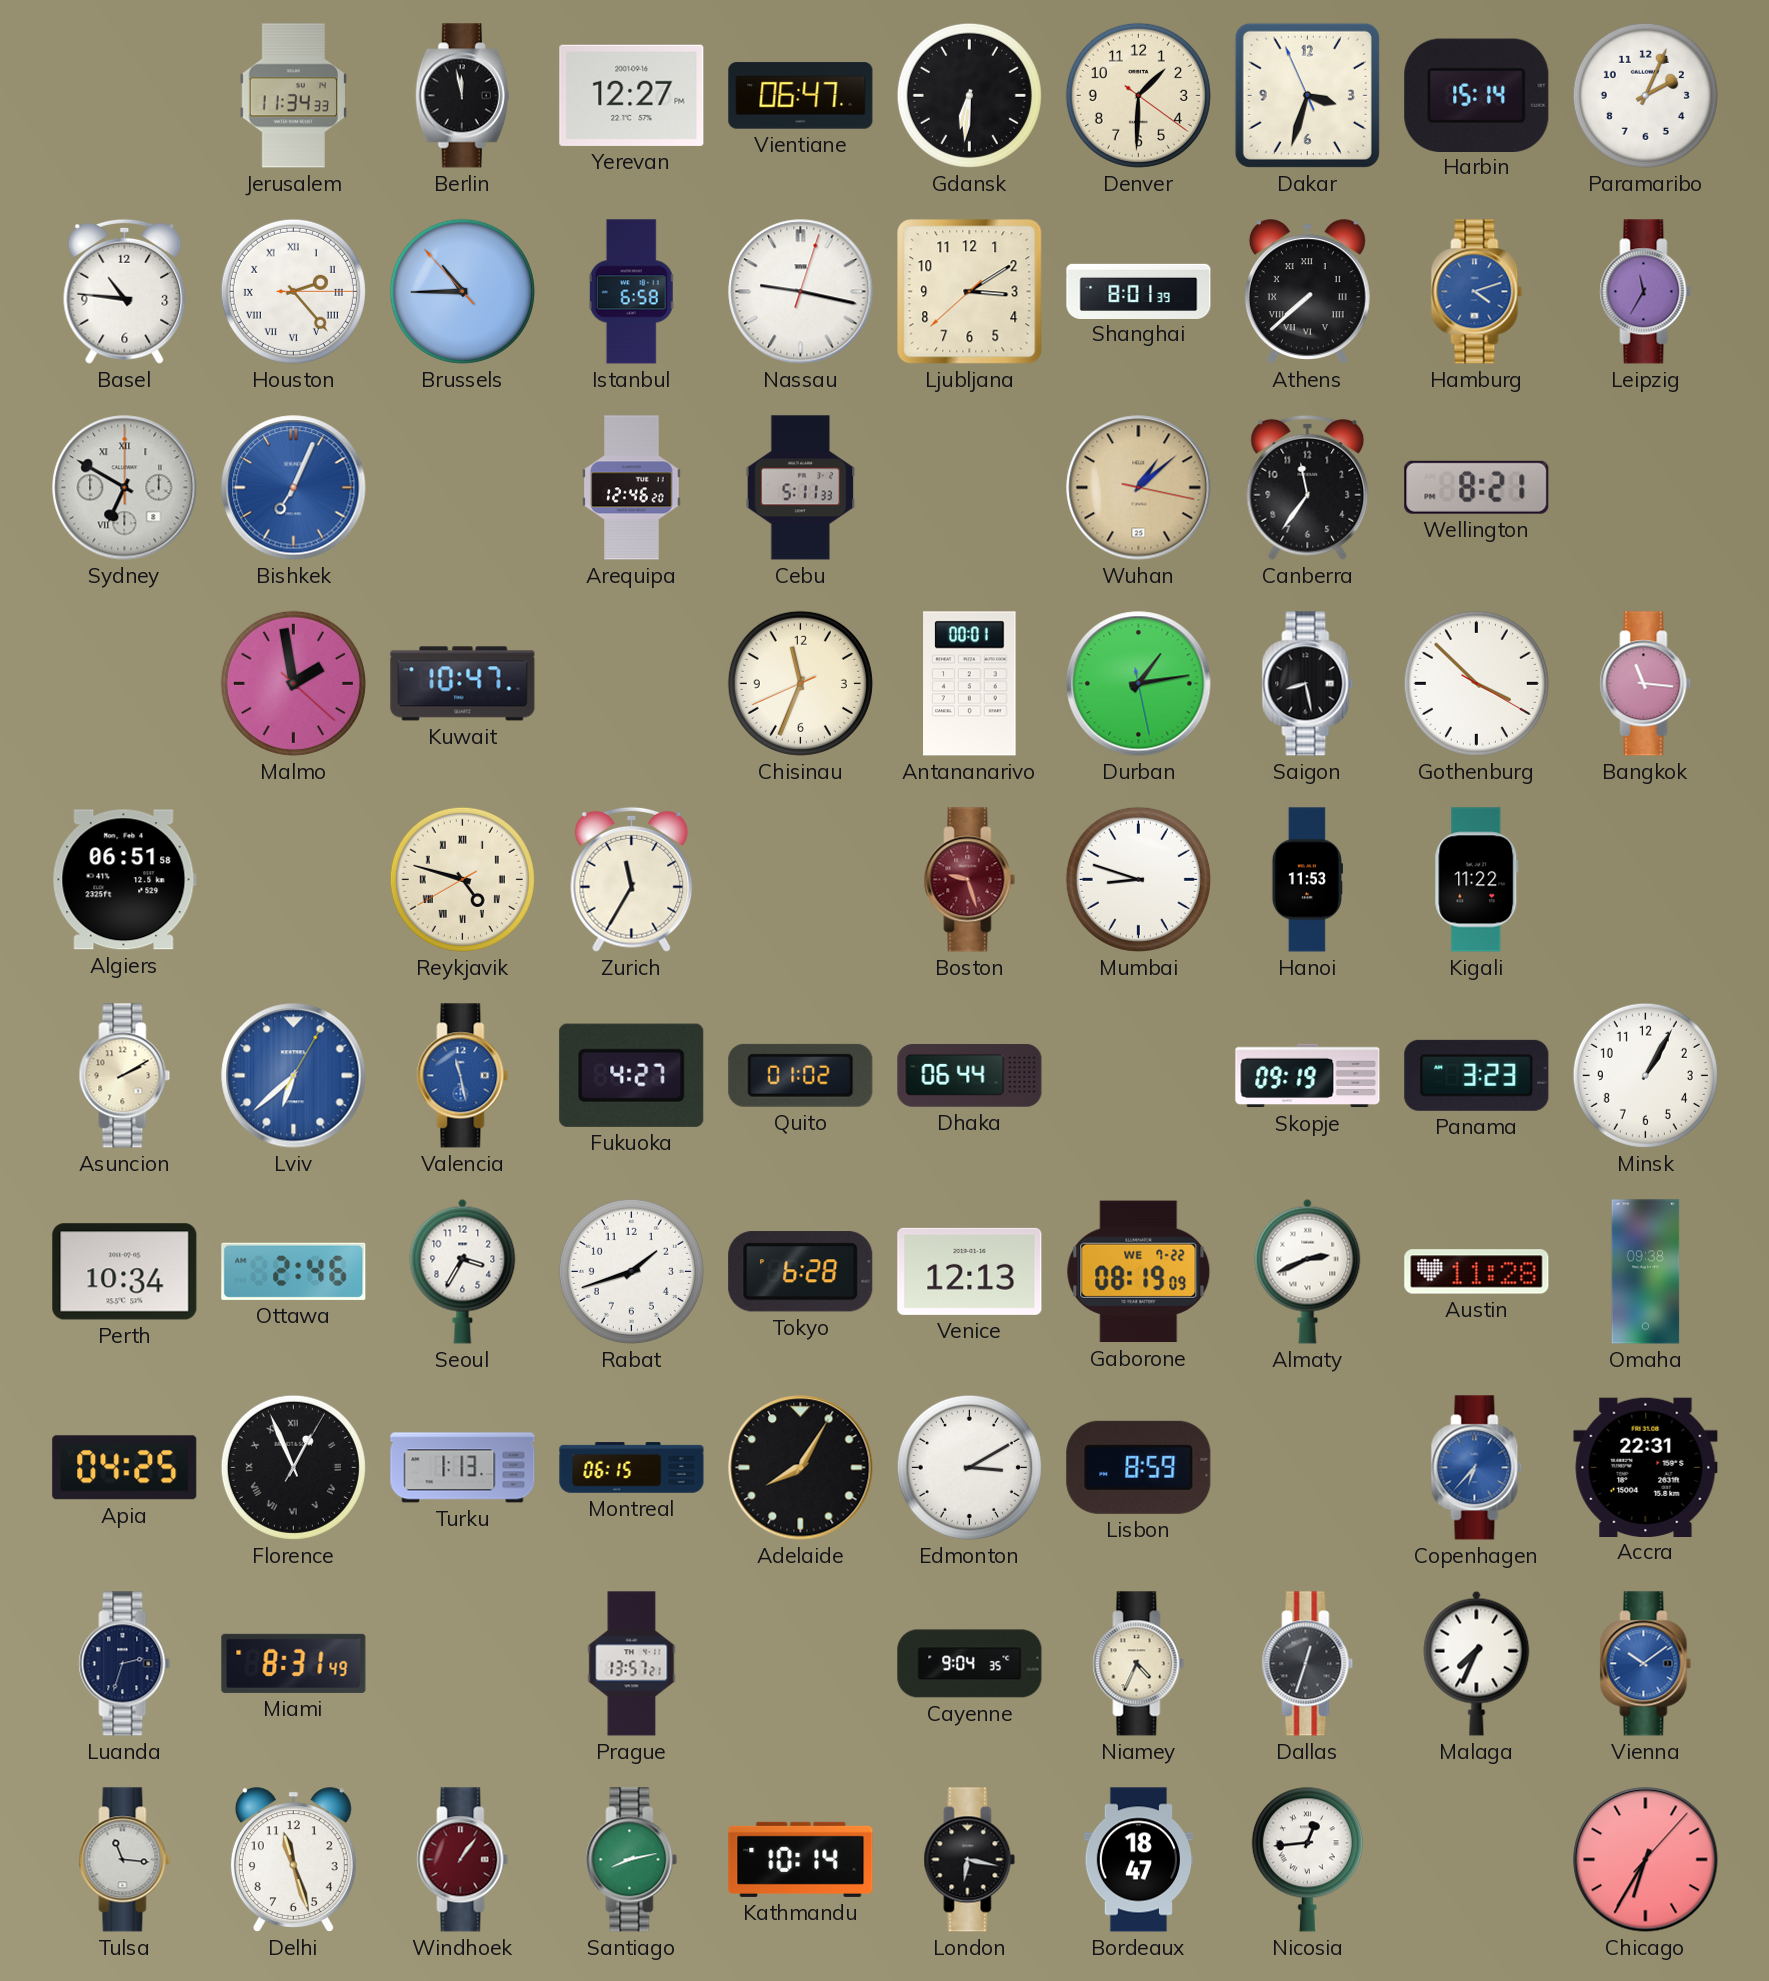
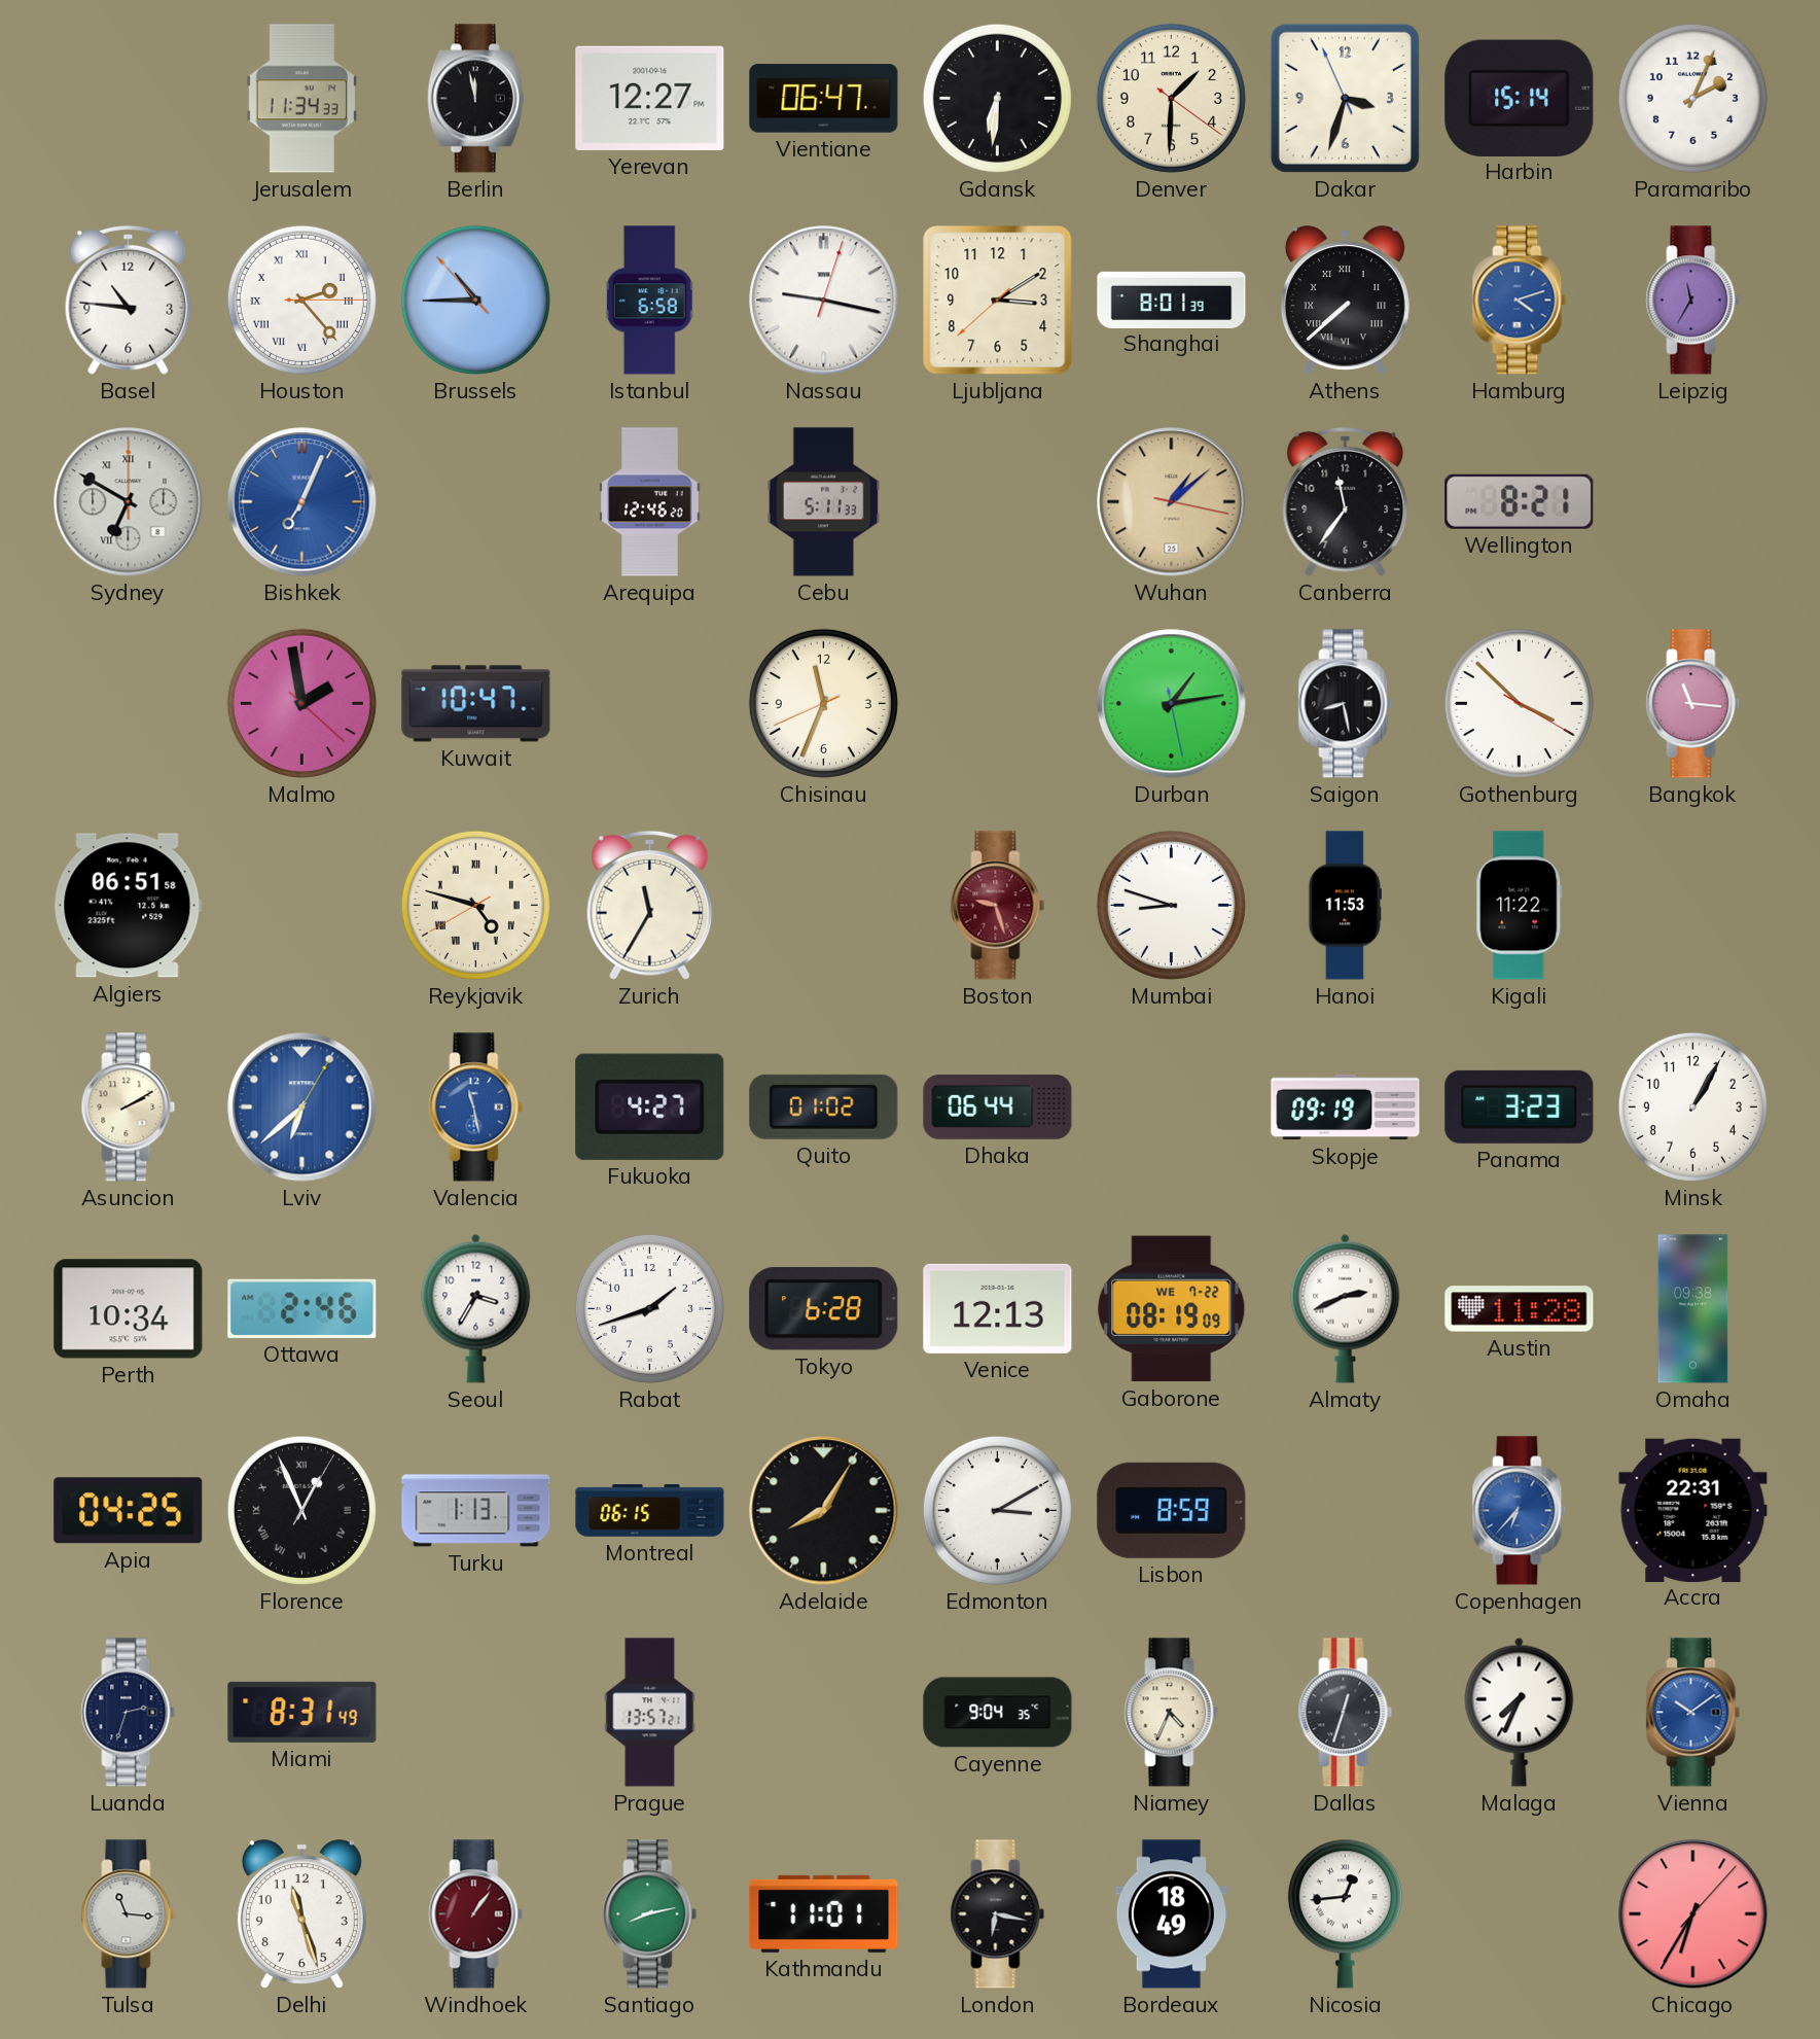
Antananarivo: 00:01 -> none (970, 684)
Kathmandu: 10:14 -> 11:01 (824, 1913)
Bordeaux: 18:47 -> 18:49 (1171, 1914)
